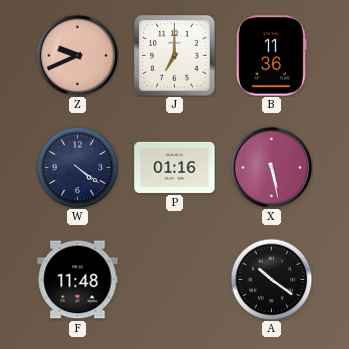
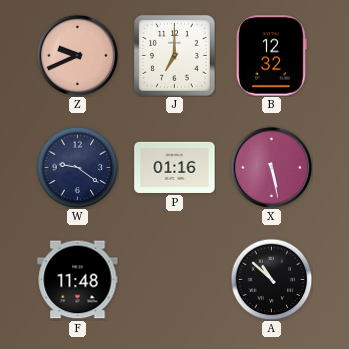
B: 11:36 -> 12:32 (271, 56)
W: 4:21 -> 9:21 (77, 167)
A: 10:21 -> 10:52 (271, 279)
